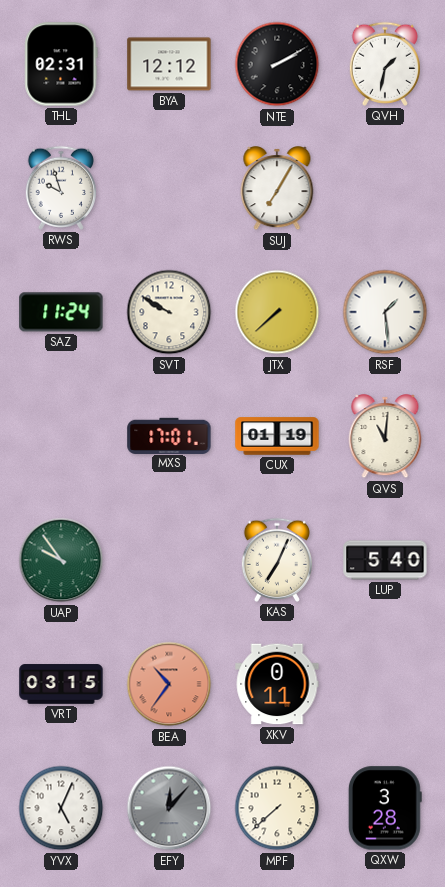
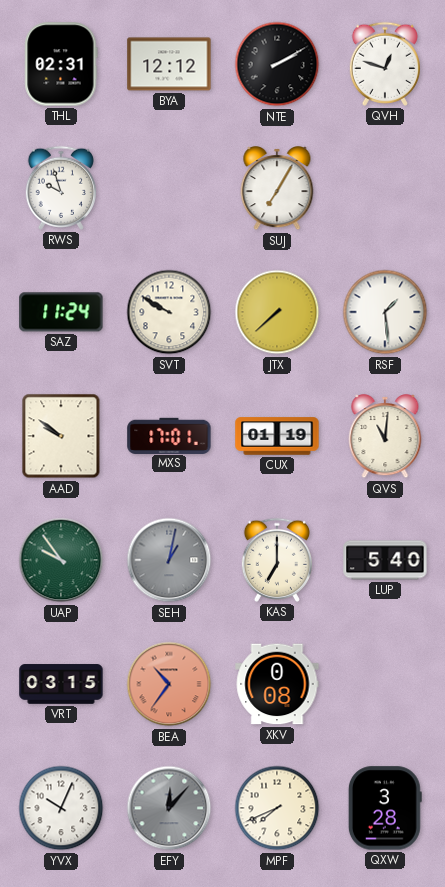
QVH: 1:32 -> 12:48 (384, 64)
AAD: none -> 9:51 (61, 436)
SEH: none -> 1:02 (169, 560)
KAS: 7:04 -> 7:00 (276, 560)
XKV: 0:11 -> 0:08 (277, 684)
YVX: 5:04 -> 10:04 (61, 808)
MPF: 7:38 -> 7:41 (277, 808)
